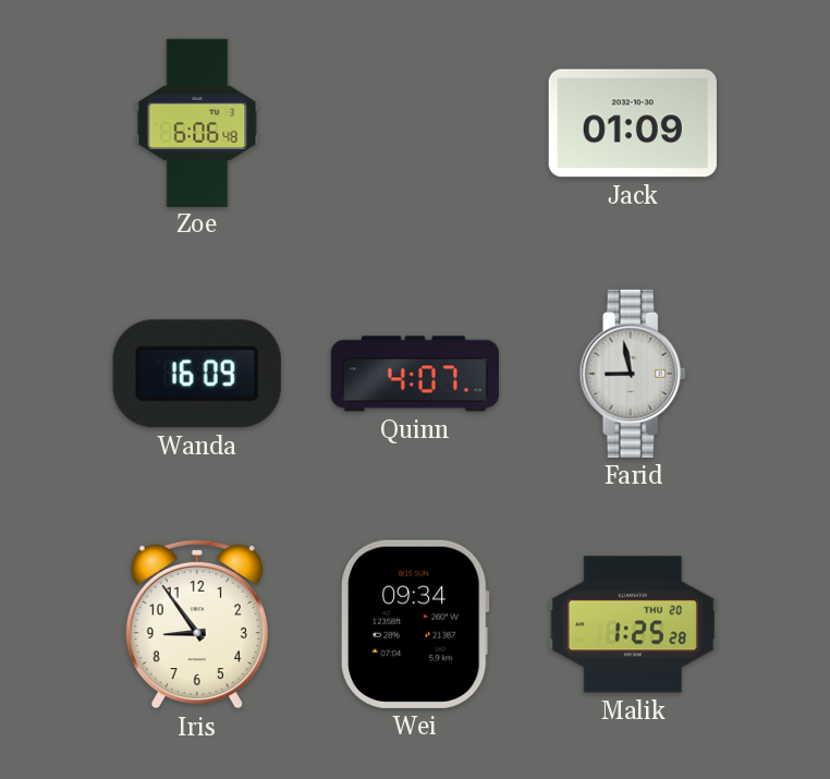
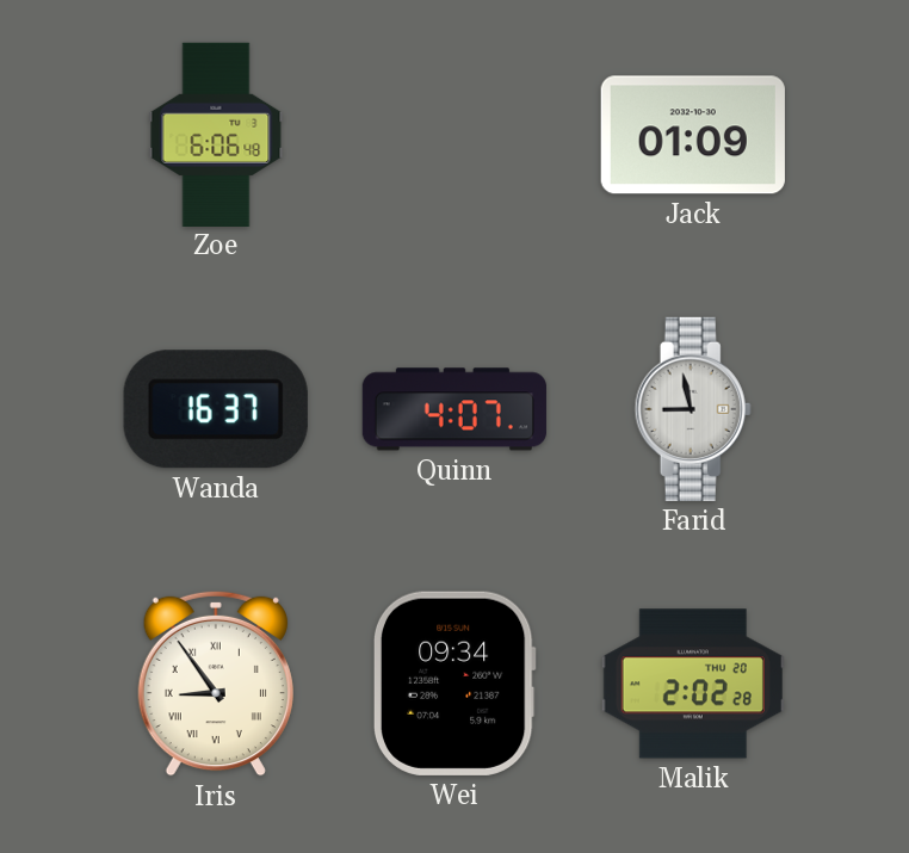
Wanda: 16:09 -> 16:37 (216, 409)
Iris numerals: Arabic -> Roman (216, 684)
Malik: 1:25 -> 2:02 (693, 684)
